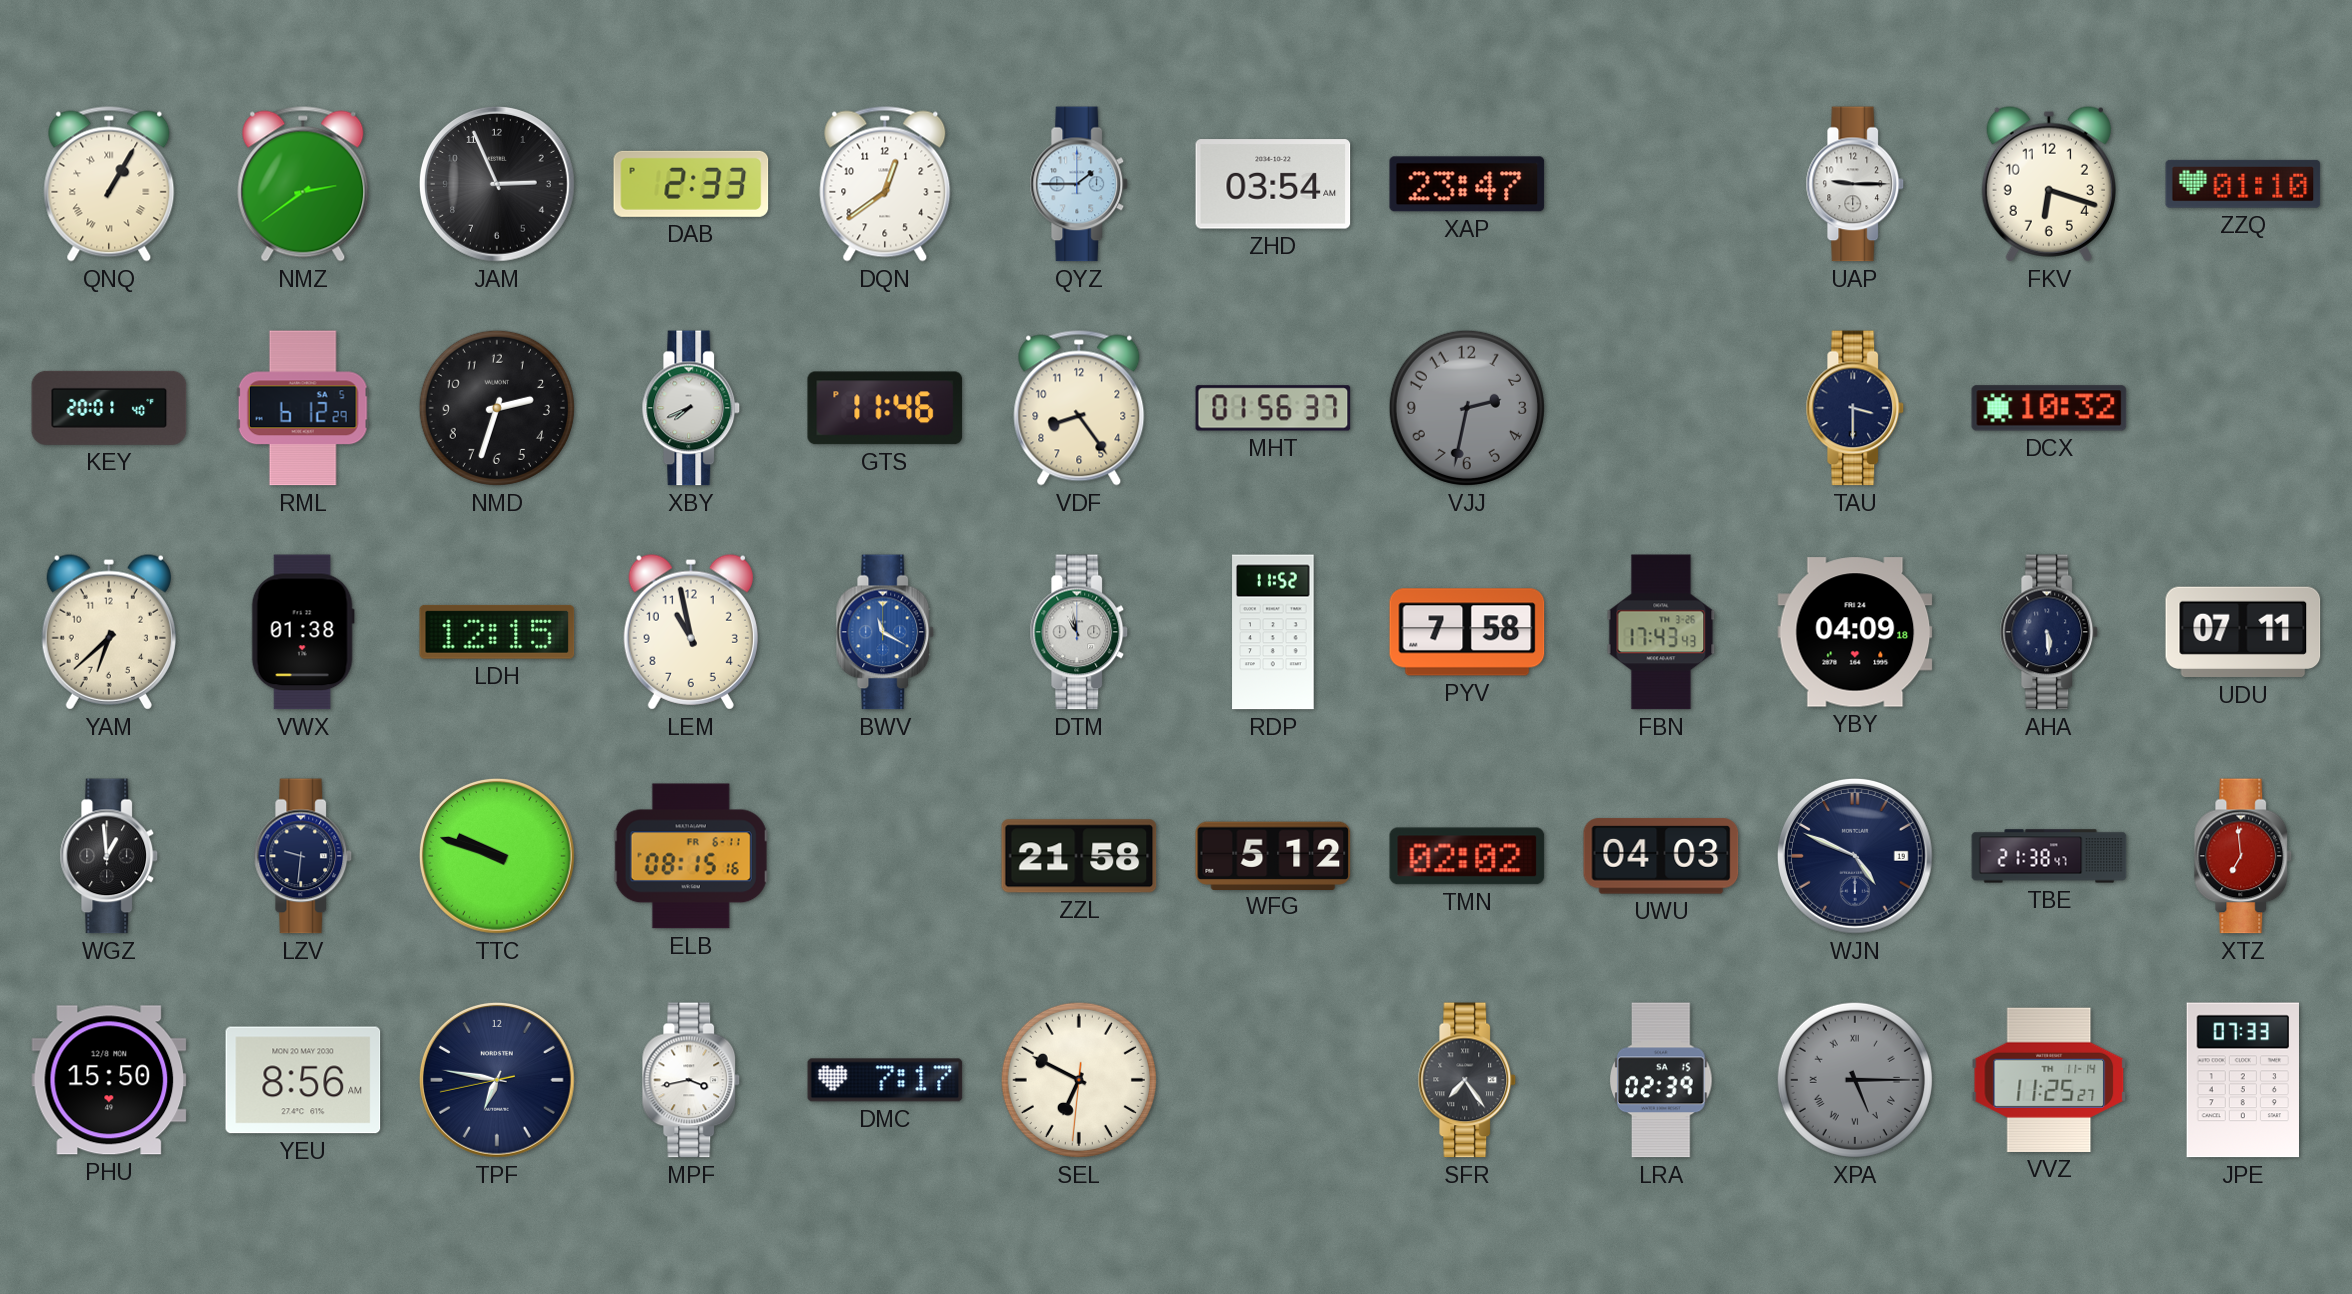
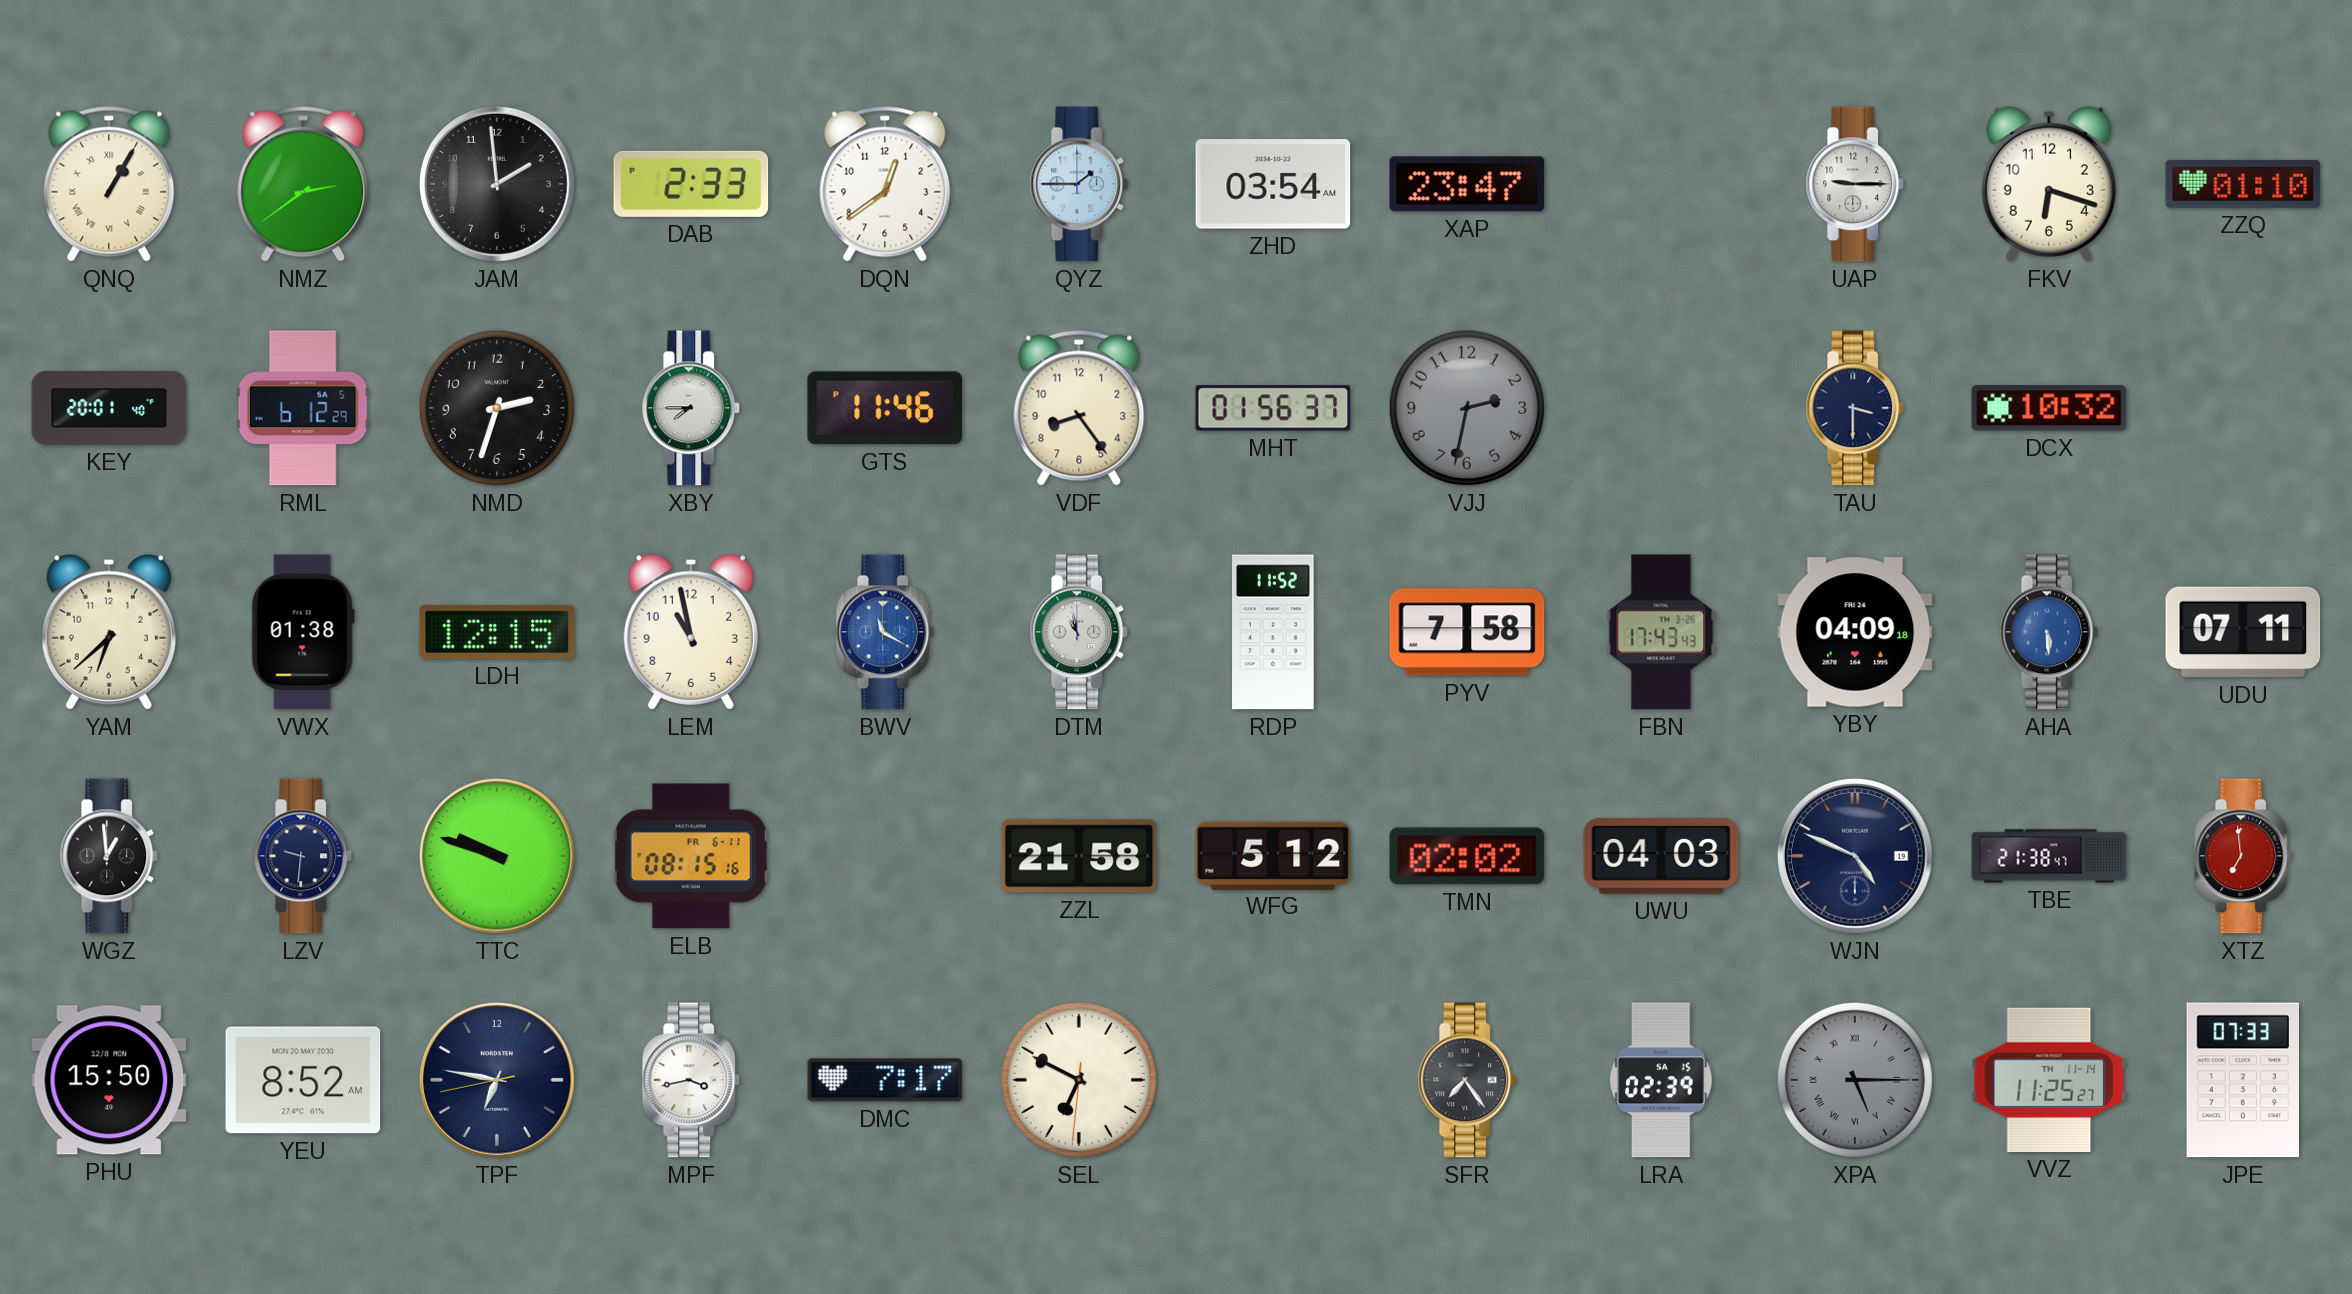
JAM: 2:56 -> 1:59 (498, 185)
XBY: 7:41 -> 7:45 (691, 408)
AHA dial: navy -> blue (2049, 632)
YEU: 8:56 -> 8:52 (303, 1080)
